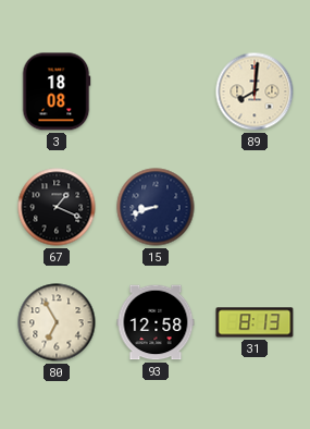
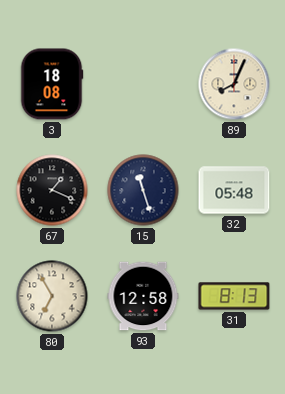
89: 8:01 -> 8:04 (234, 84)
15: 8:42 -> 11:27 (143, 190)
32: none -> 05:48 (234, 190)
